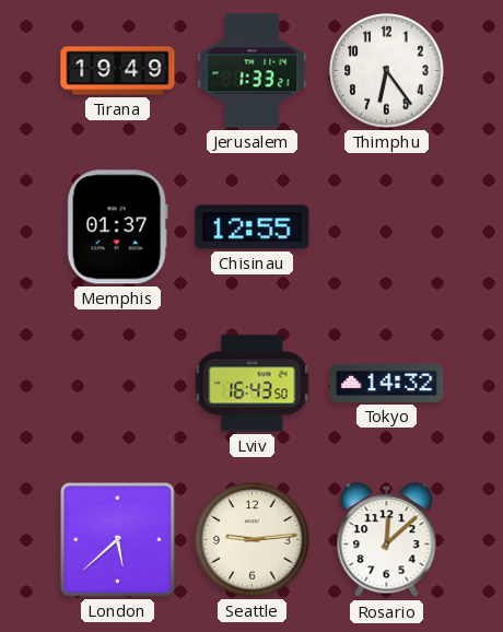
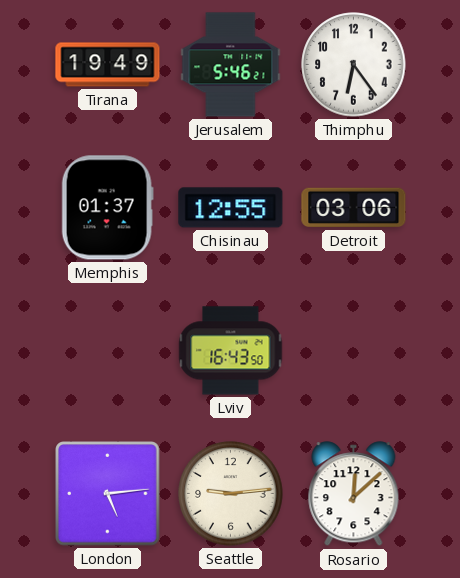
Jerusalem: 1:33 -> 5:46 (231, 65)
Detroit: none -> 03:06 (354, 208)
Tokyo: 14:32 -> none (387, 383)
London: 5:38 -> 5:14 (108, 494)
